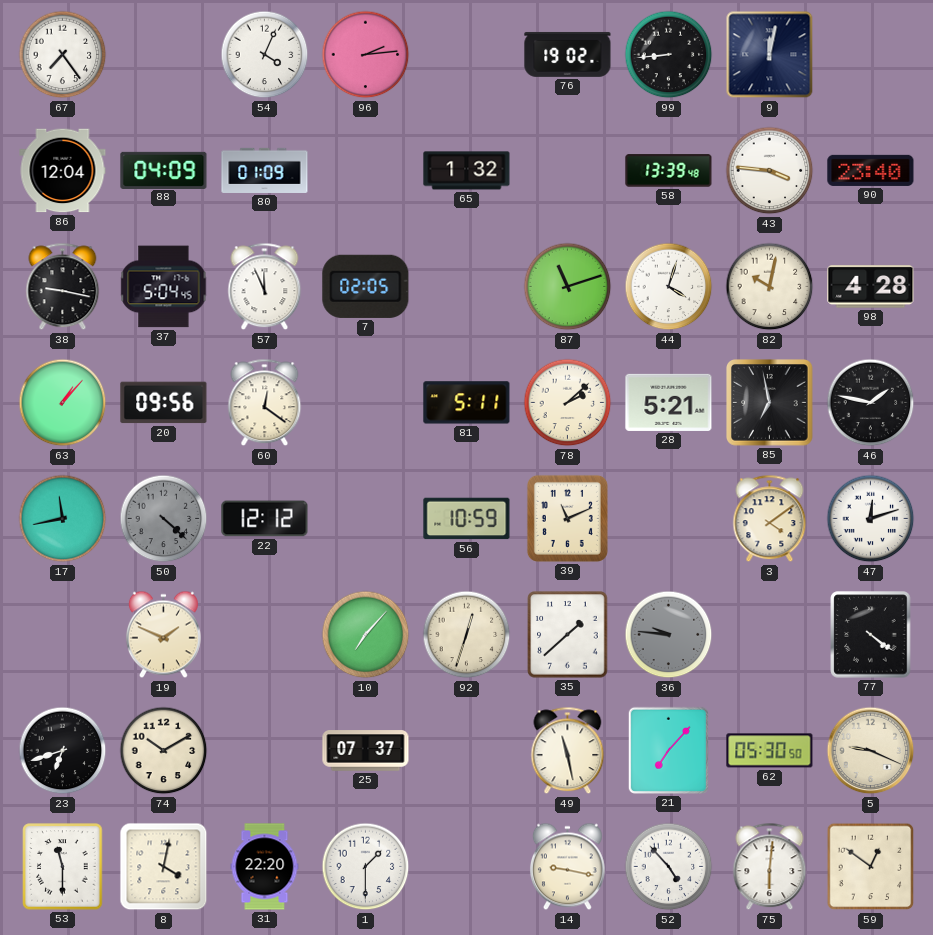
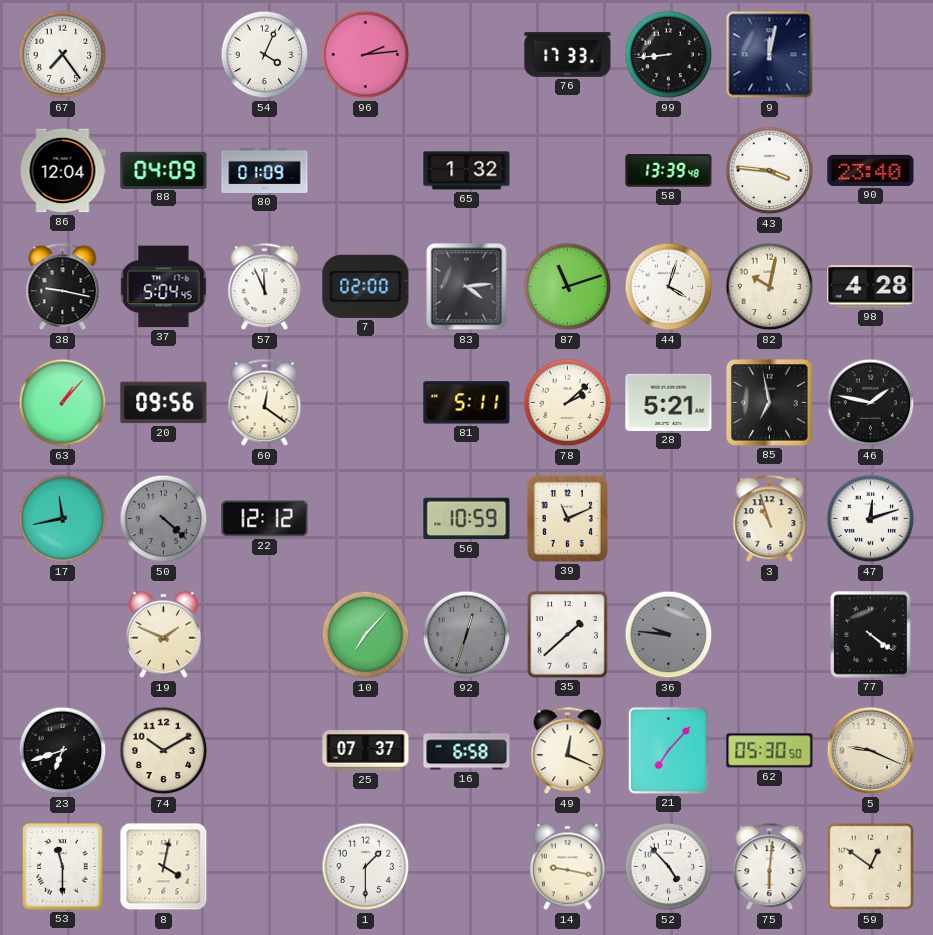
76: 19:02 -> 17:33 (568, 54)
7: 02:05 -> 02:00 (366, 286)
83: none -> 4:14 (467, 287)
3: 4:09 -> 10:57 (770, 519)
92 dial: cream -> grey (467, 635)
16: none -> 6:58 (467, 751)
49: 11:28 -> 12:19 (568, 751)
31: 22:20 -> none (265, 867)
